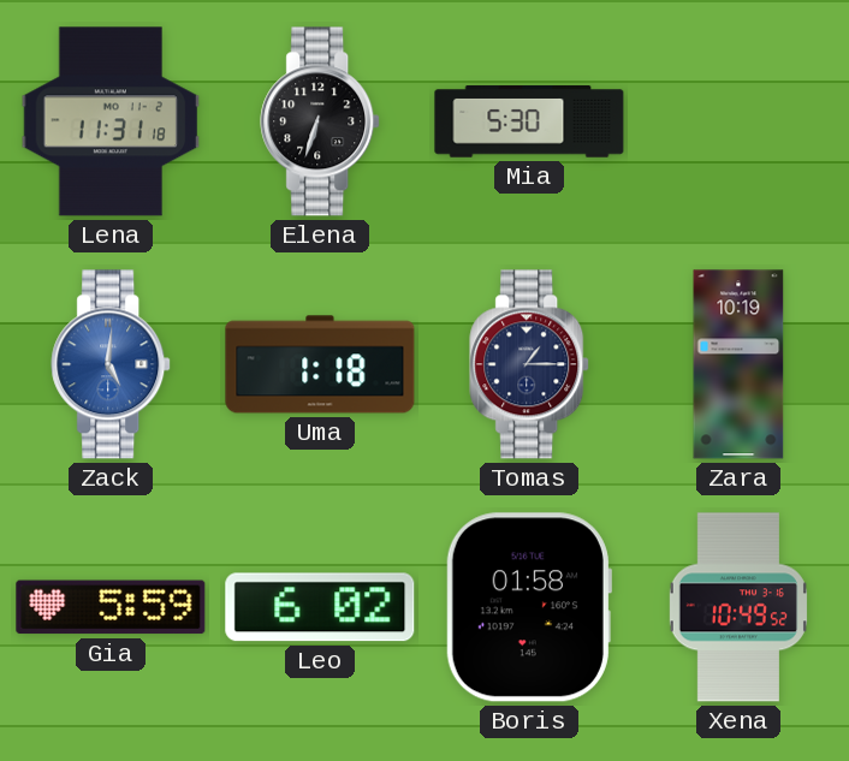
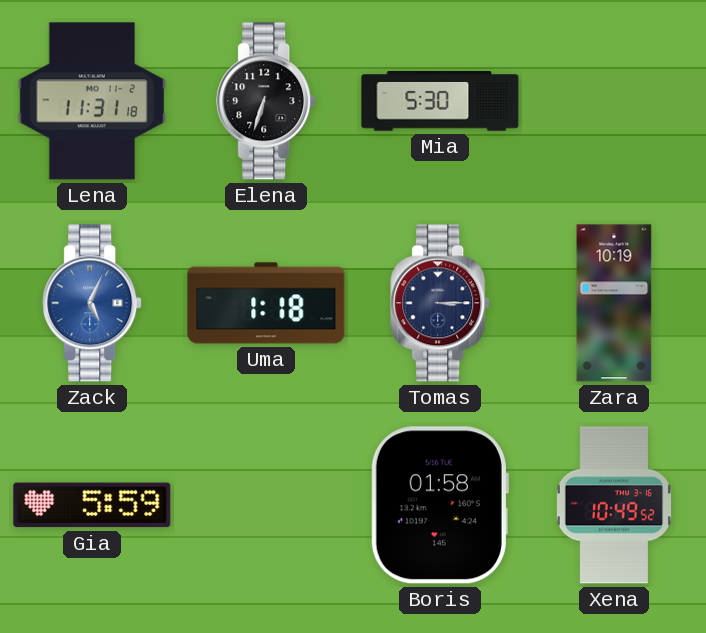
Zack: 5:01 -> 5:04 (93, 303)
Tomas: 1:15 -> 3:15 (441, 303)
Leo: 6:02 -> none (320, 607)
